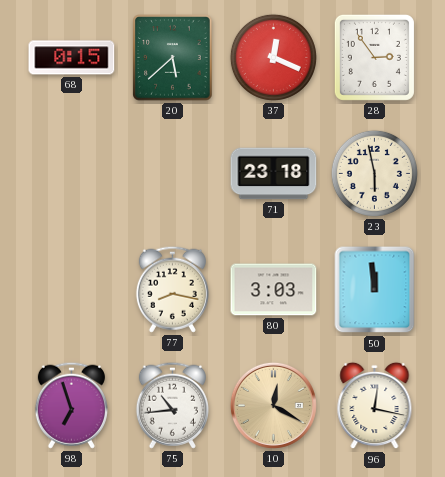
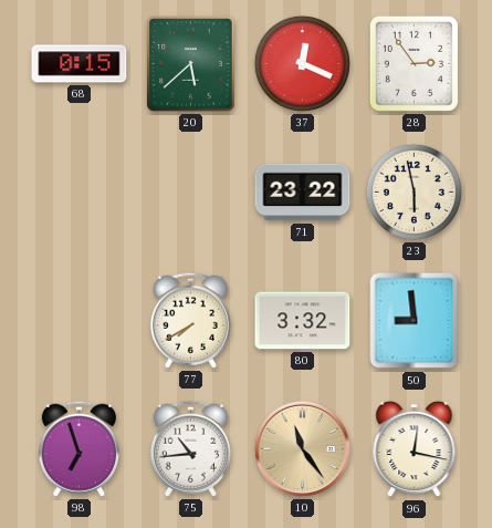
71: 23:18 -> 23:22 (303, 193)
77: 8:17 -> 7:40 (190, 320)
80: 3:03 -> 3:32 (303, 321)
50: 11:59 -> 8:59 (415, 321)
10: 12:20 -> 11:24 (302, 448)
